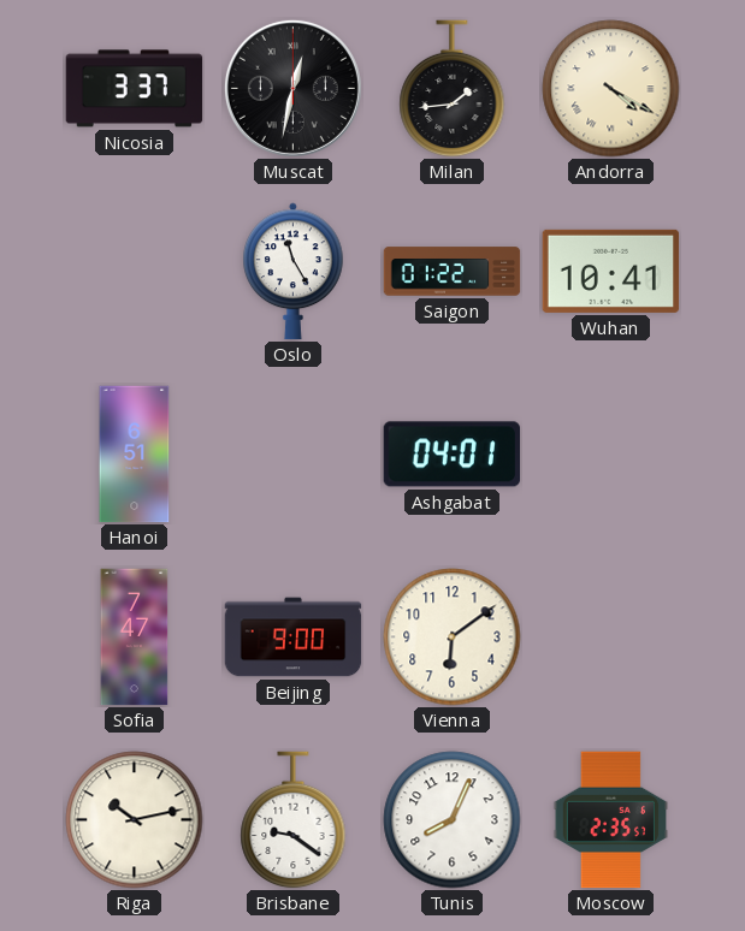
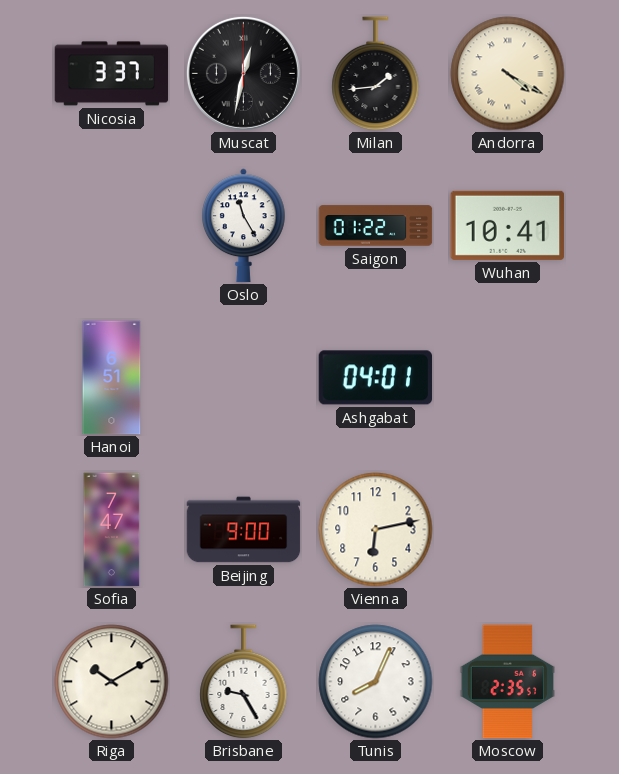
Vienna: 6:09 -> 6:13 (376, 530)
Riga: 10:13 -> 10:10 (112, 682)
Brisbane: 9:21 -> 9:25 (244, 682)
